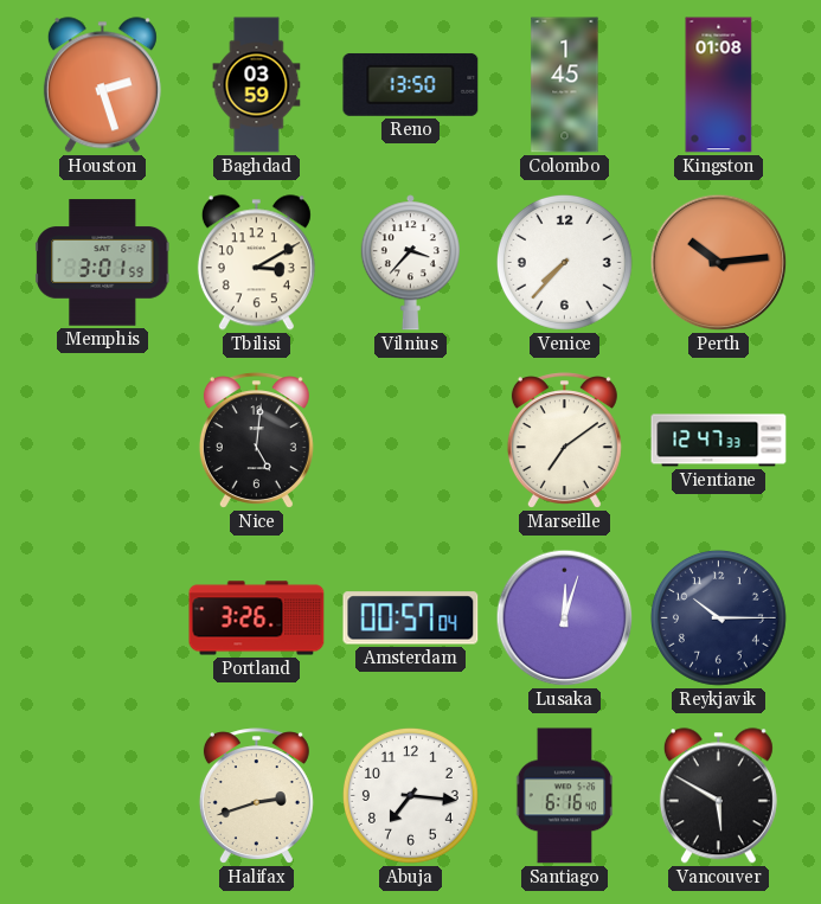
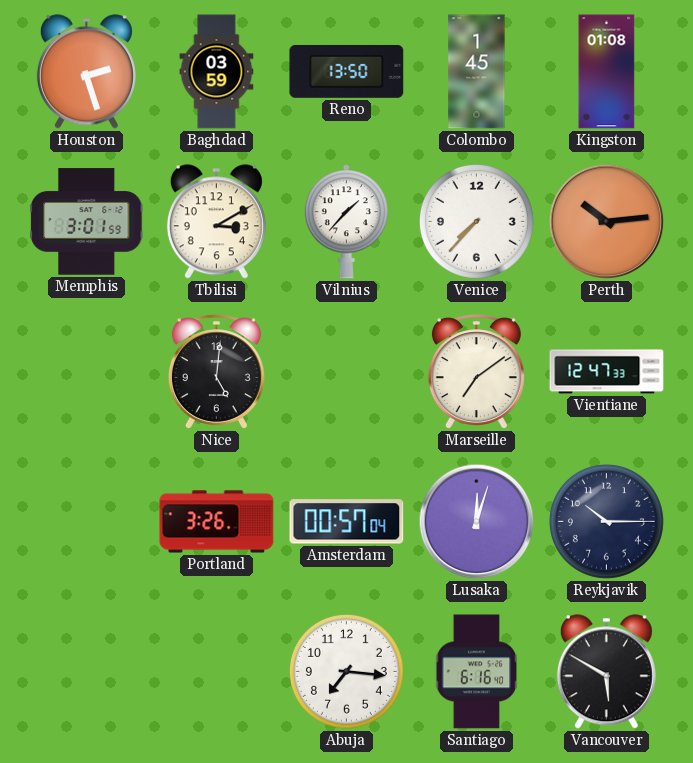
Vilnius: 3:37 -> 1:37 (346, 222)
Halifax: 2:42 -> none (256, 796)
